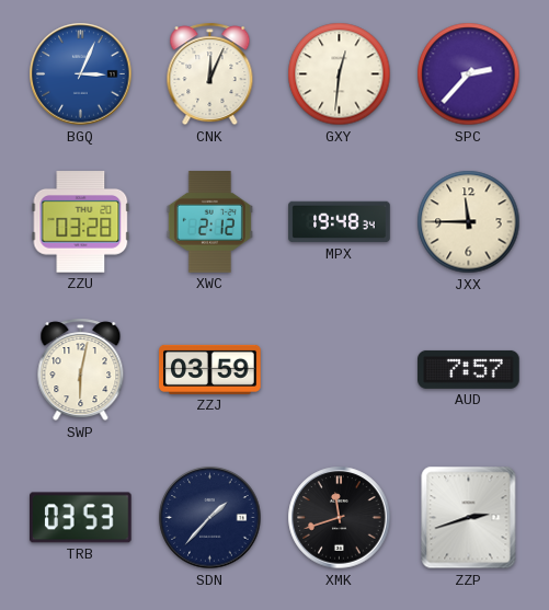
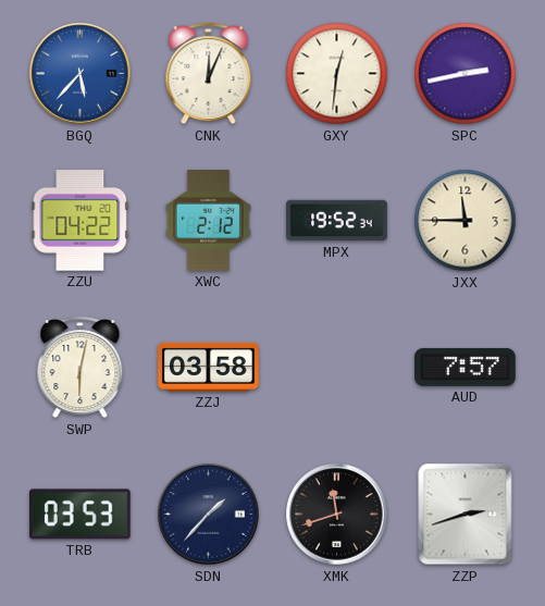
BGQ: 3:04 -> 5:37 (80, 74)
SPC: 2:37 -> 2:43 (466, 74)
ZZU: 03:28 -> 04:22 (80, 221)
MPX: 19:48 -> 19:52 (337, 221)
ZZJ: 03:59 -> 03:58 (209, 367)
